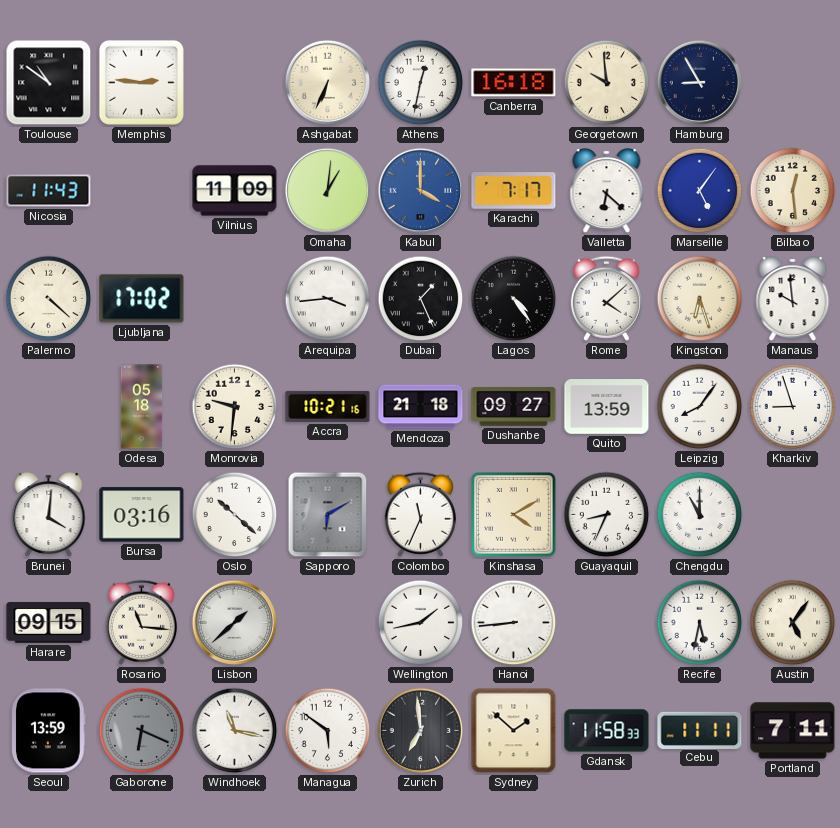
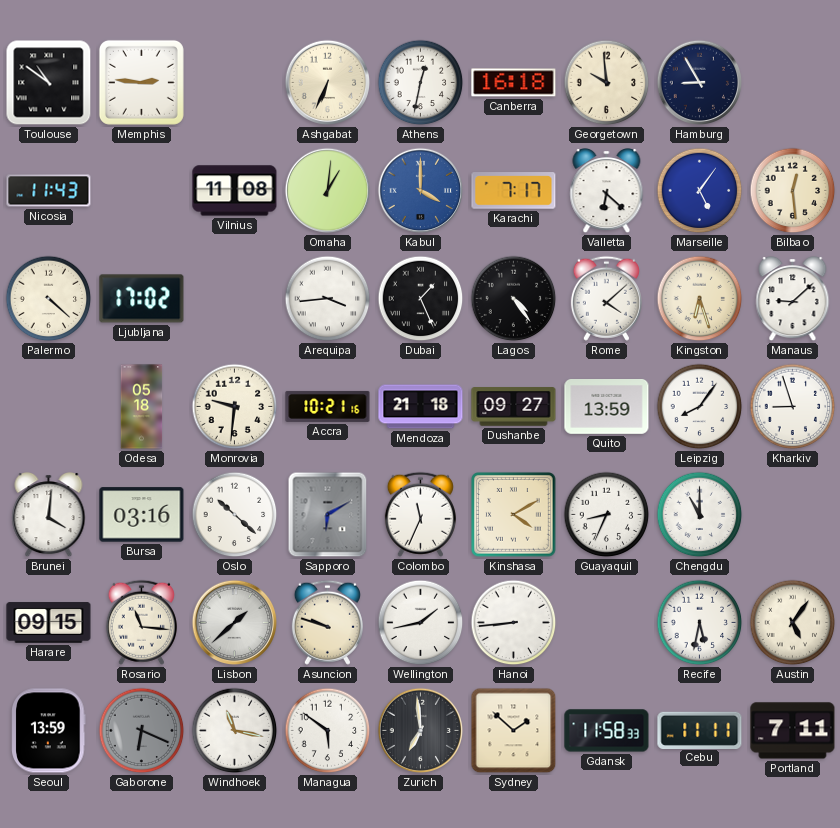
Vilnius: 11:09 -> 11:08 (235, 191)
Manaus: 9:59 -> 9:08 (793, 300)
Asuncion: none -> 9:48 (327, 622)
